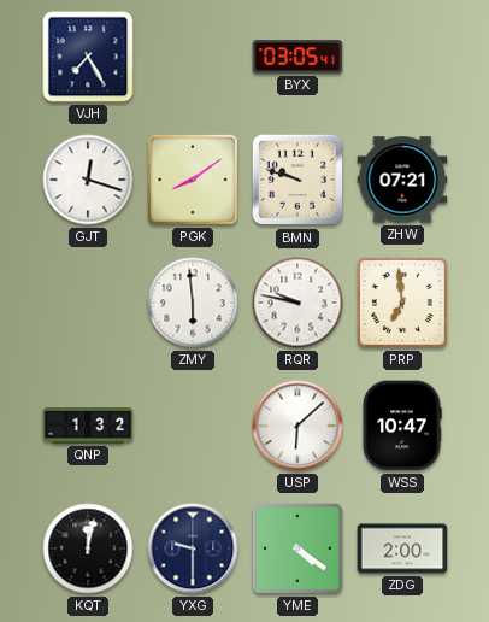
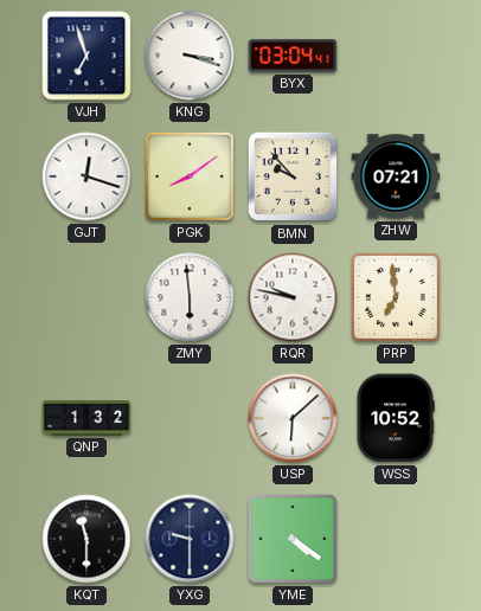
VJH: 7:25 -> 6:57 (86, 56)
KNG: none -> 3:18 (190, 56)
BYX: 03:05 -> 03:04 (293, 56)
BMN: 9:48 -> 9:53 (293, 176)
WSS: 10:47 -> 10:52 (396, 418)
KQT: 12:02 -> 11:30 (86, 539)
ZDG: 2:00 -> none (402, 548)
